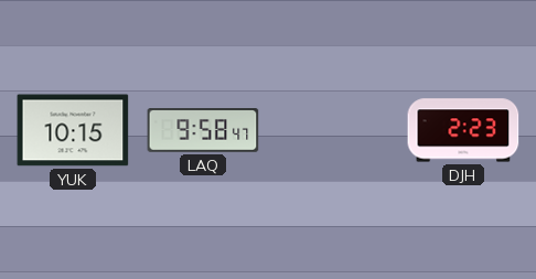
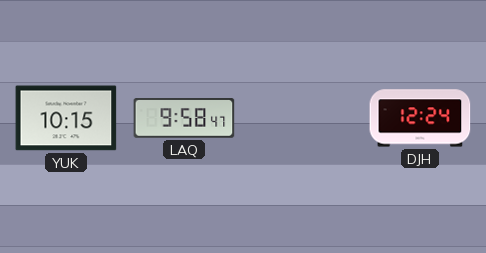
DJH: 2:23 -> 12:24 (420, 118)
